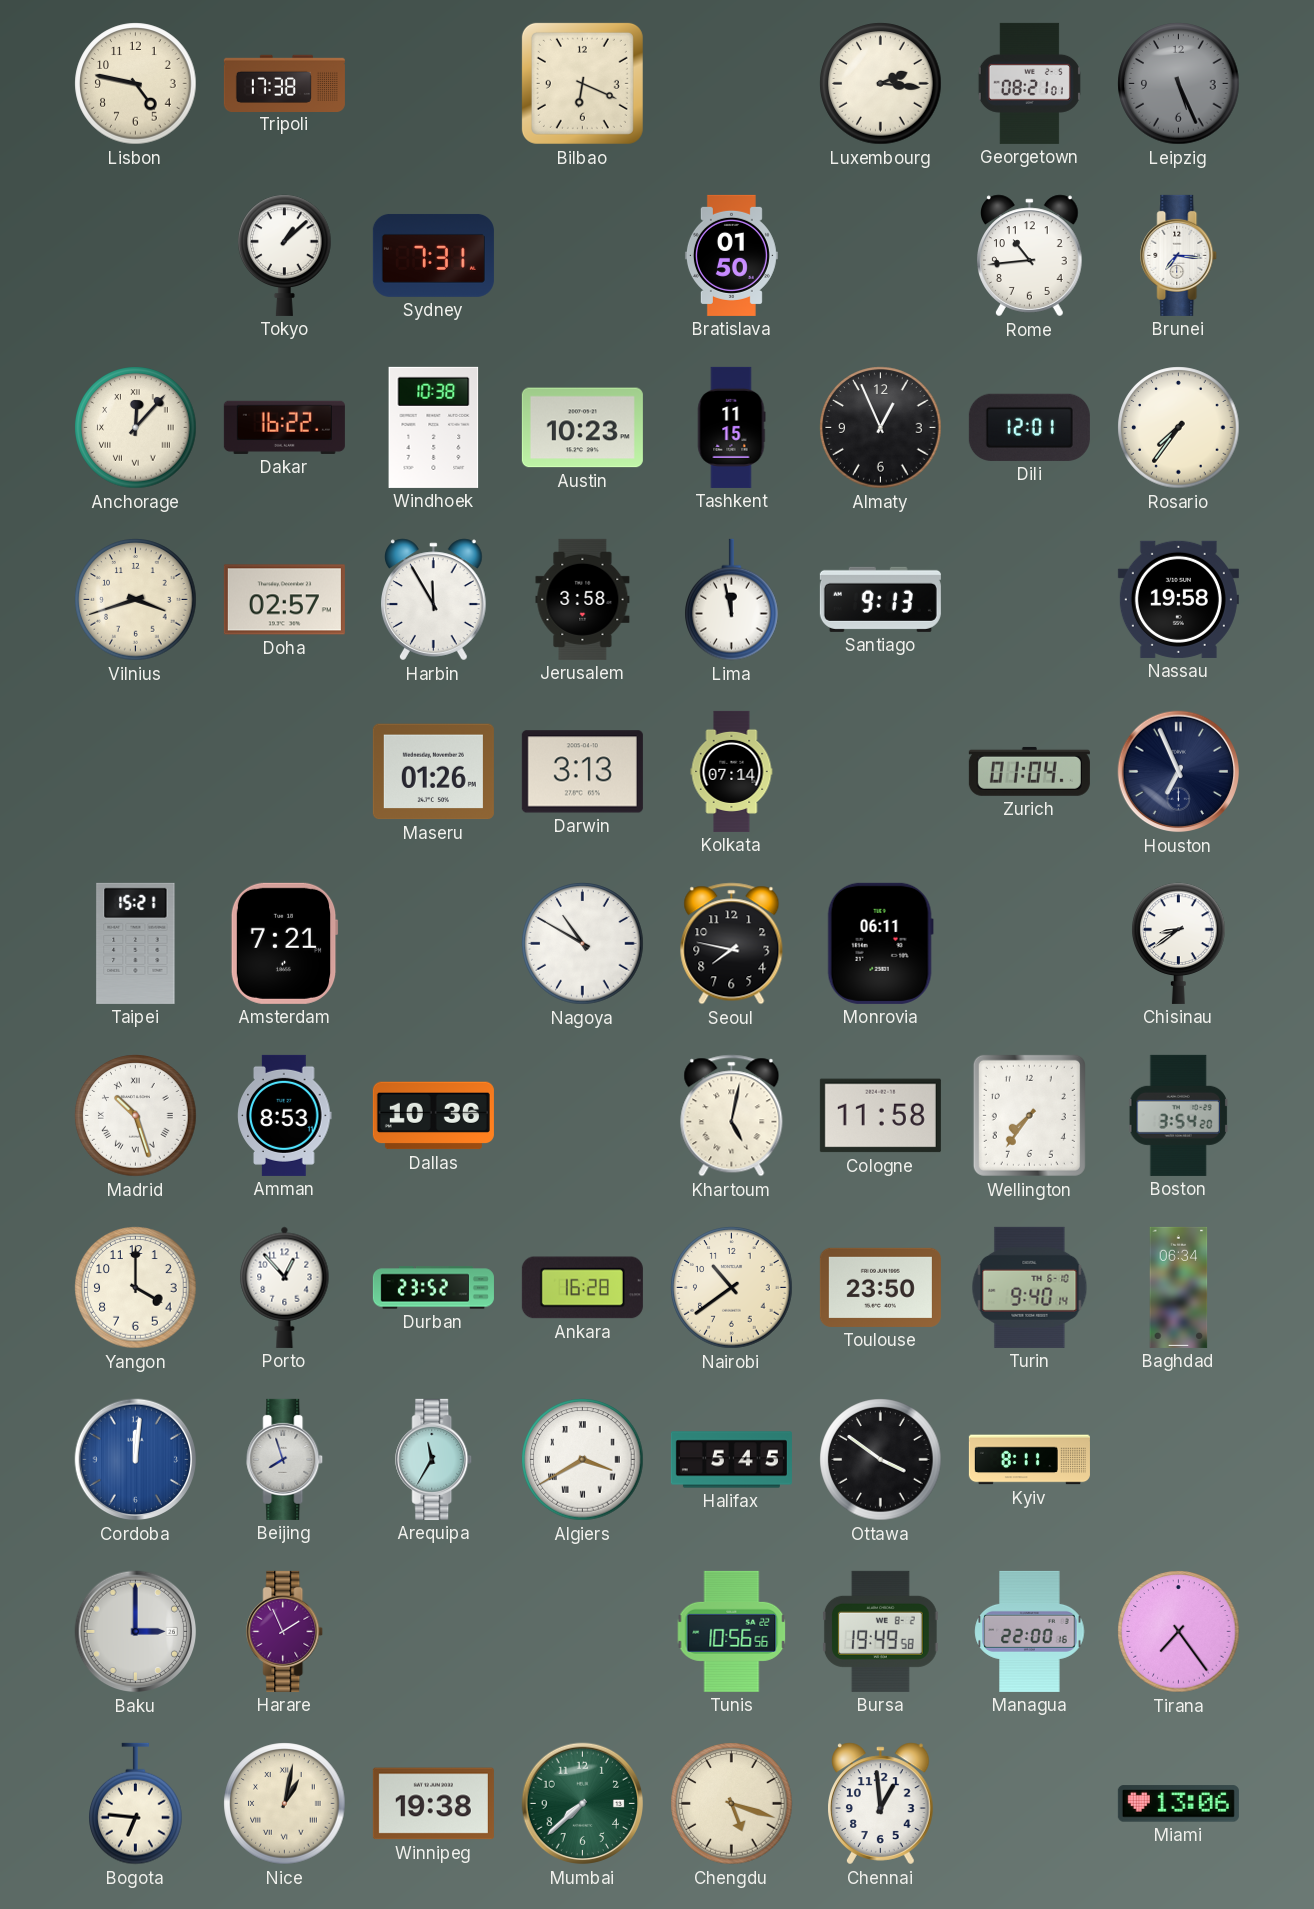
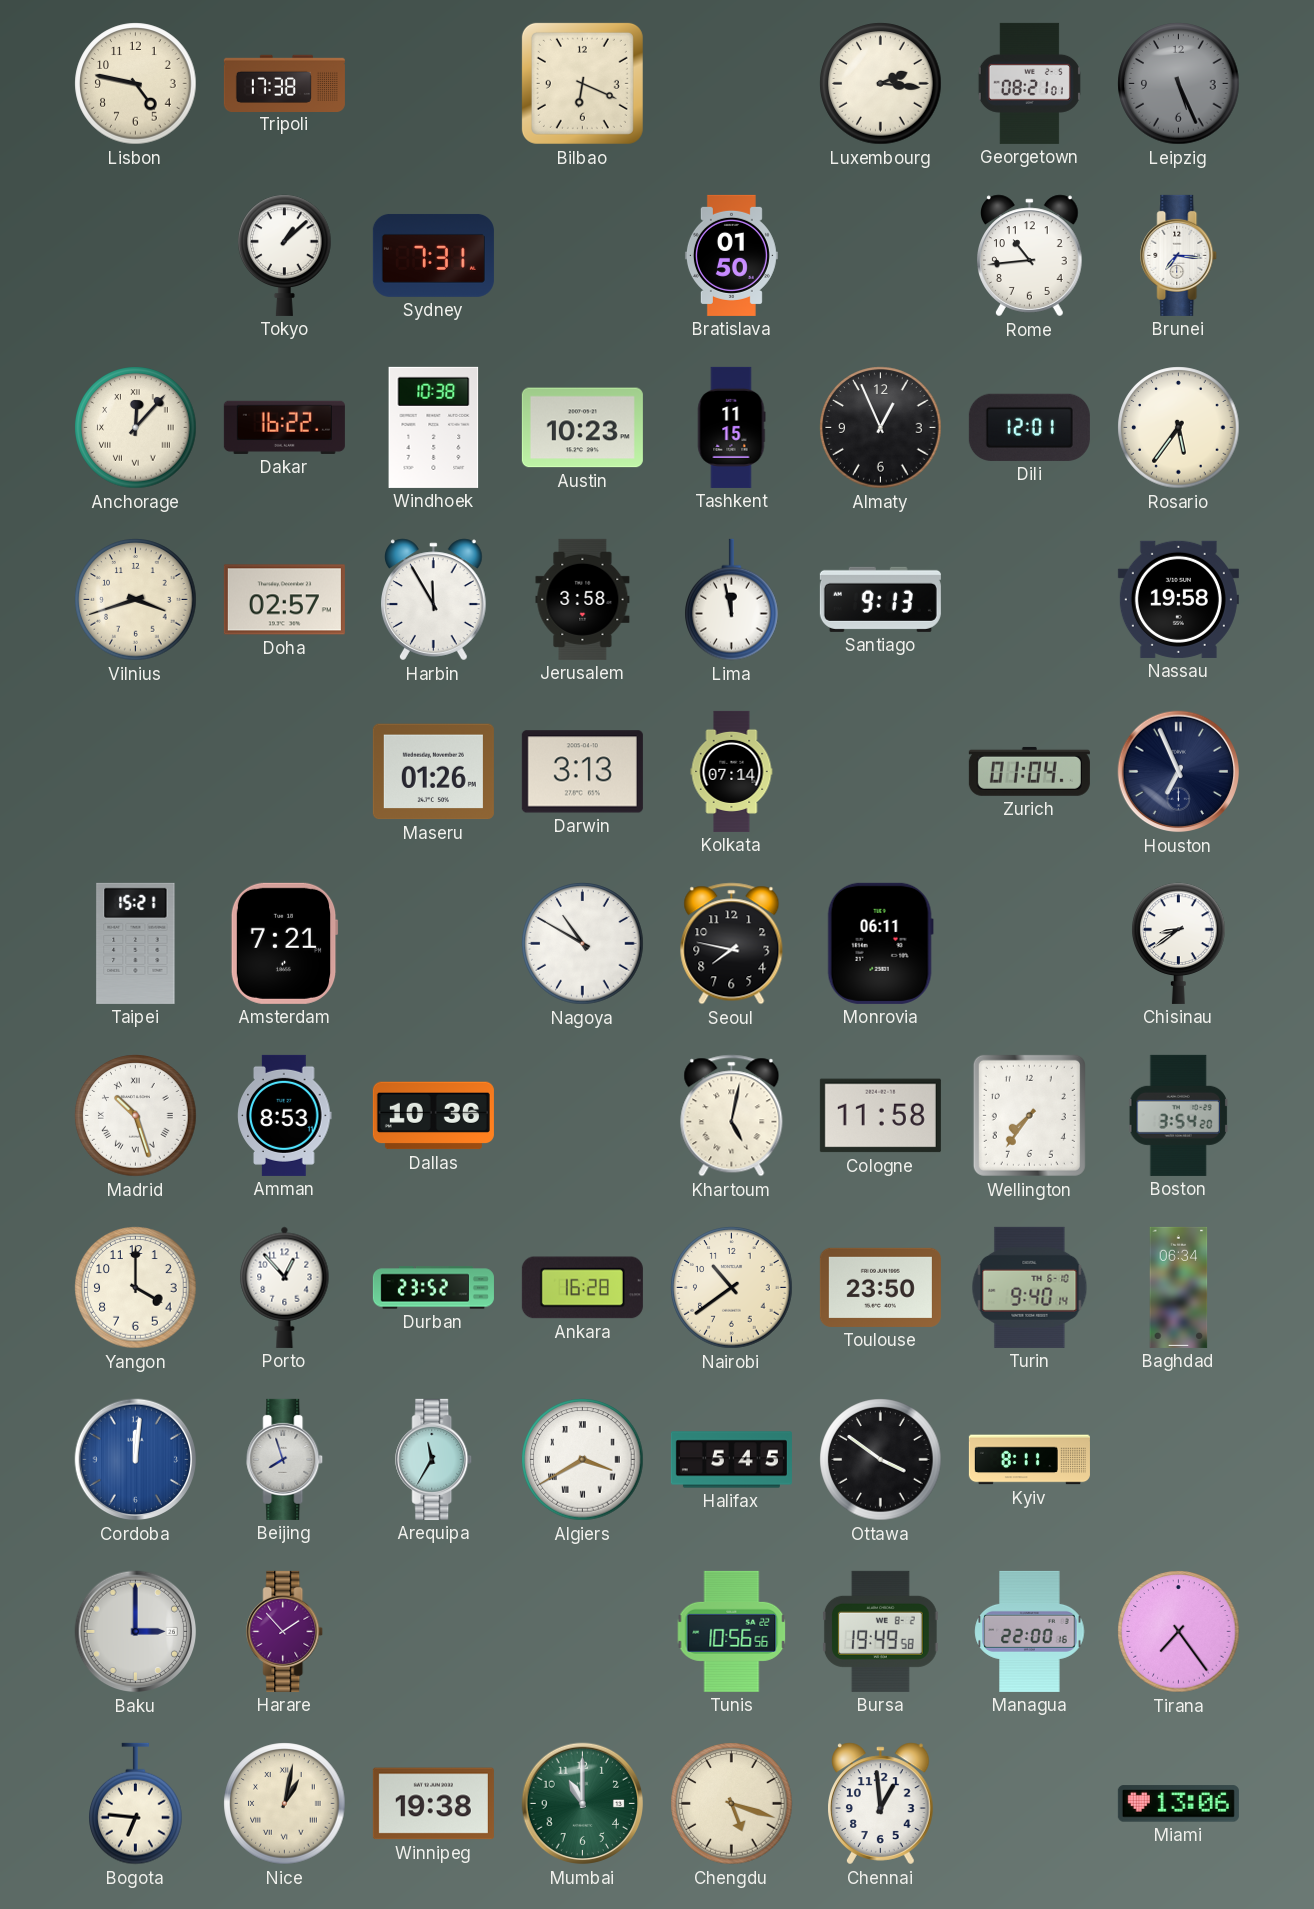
Rosario: 7:36 -> 5:36 (1179, 428)
Harare: 1:56 -> 1:53 (285, 1631)
Mumbai: 7:38 -> 11:00 (583, 1804)
